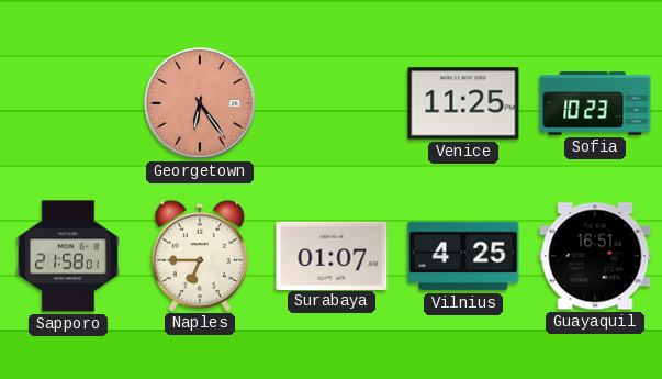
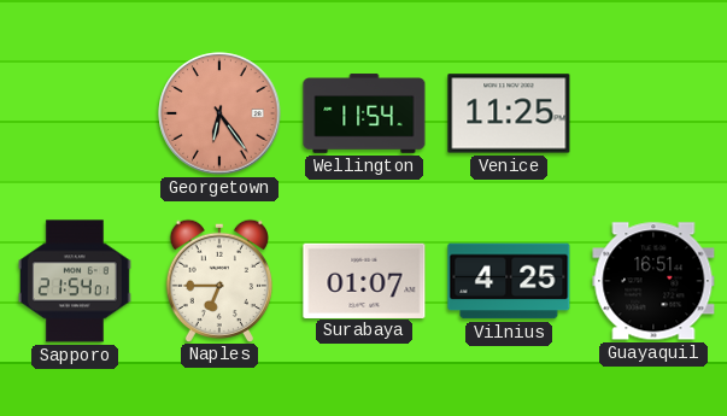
Wellington: none -> 11:54 (364, 113)
Sofia: 10:23 -> none (595, 103)
Sapporo: 21:58 -> 21:54 (75, 281)
